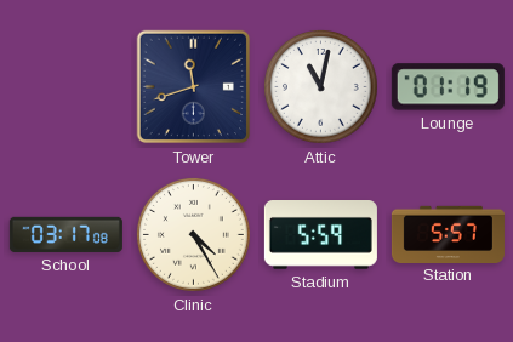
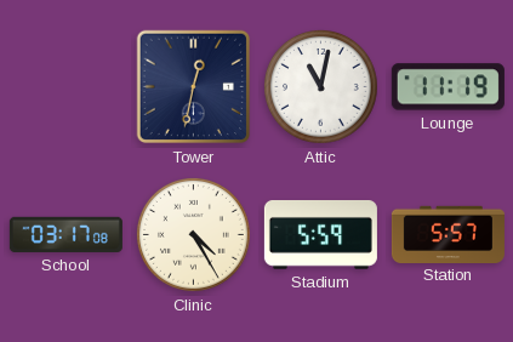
Tower: 11:42 -> 12:32 (194, 87)
Lounge: 01:19 -> 11:19 (448, 87)
